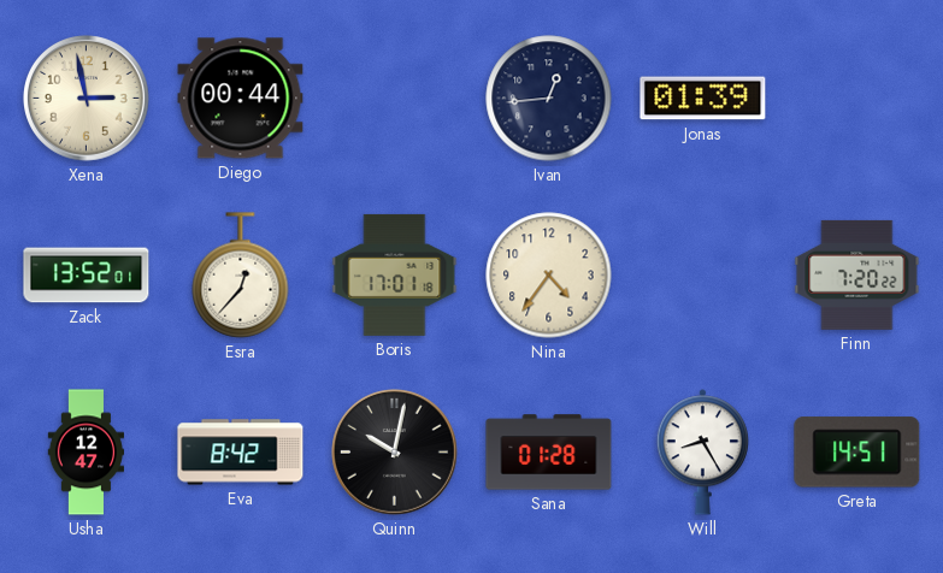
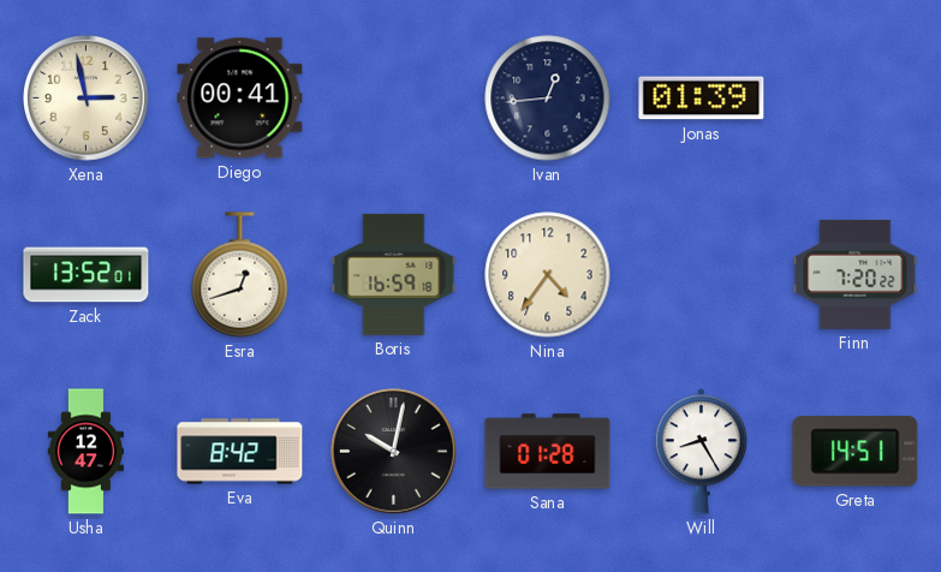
Diego: 00:44 -> 00:41 (240, 99)
Esra: 12:37 -> 12:42 (240, 275)
Boris: 17:01 -> 16:59 (394, 274)
